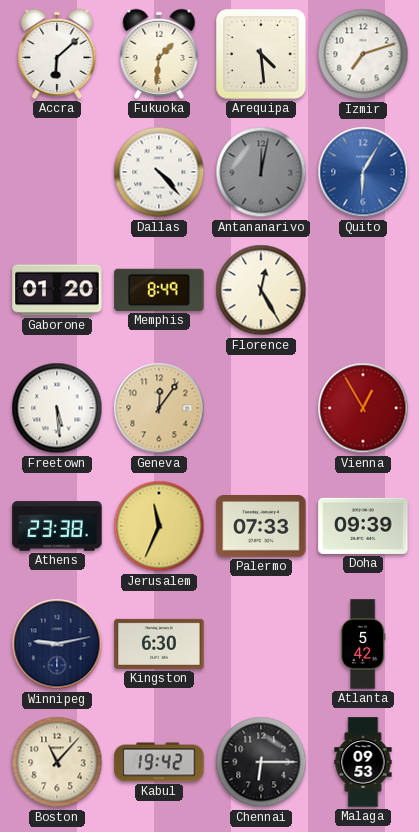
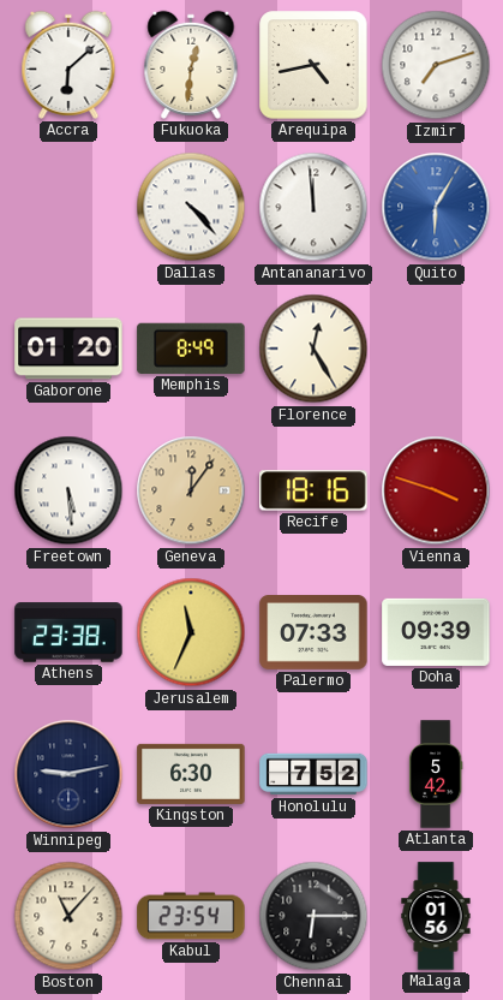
Fukuoka: 1:31 -> 12:31 (191, 65)
Arequipa: 4:29 -> 4:43 (313, 65)
Antananarivo: 12:02 -> 11:59 (313, 207)
Antananarivo dial: grey -> white (313, 207)
Recife: none -> 18:16 (313, 490)
Vienna: 12:55 -> 3:48 (436, 490)
Honolulu: none -> 7:52 (313, 774)
Kabul: 19:42 -> 23:54 (191, 916)
Malaga: 09:53 -> 01:56 (436, 916)
